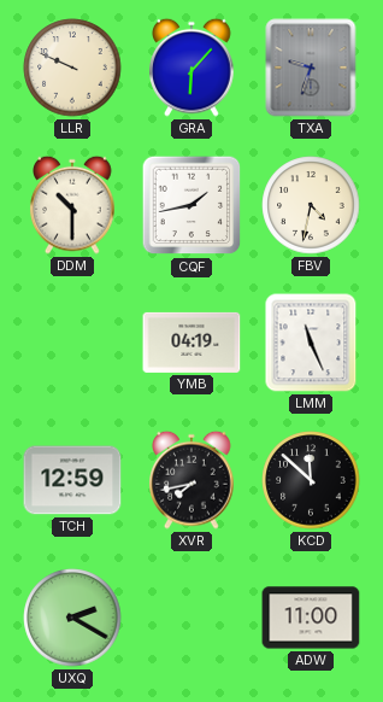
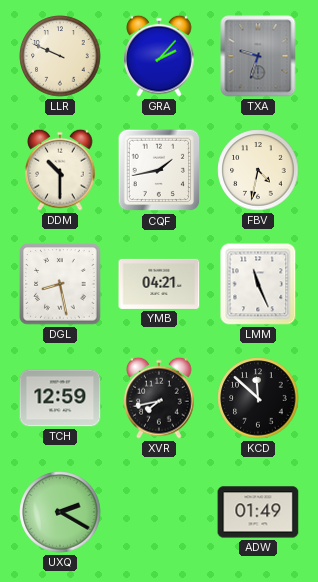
GRA: 6:07 -> 2:07 (159, 56)
DGL: none -> 8:28 (60, 284)
YMB: 04:19 -> 04:21 (159, 284)
ADW: 11:00 -> 01:49 (258, 512)
